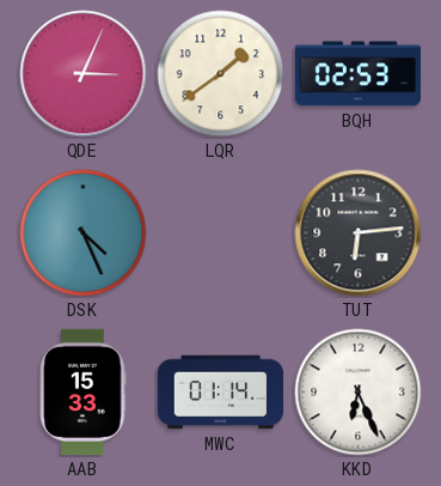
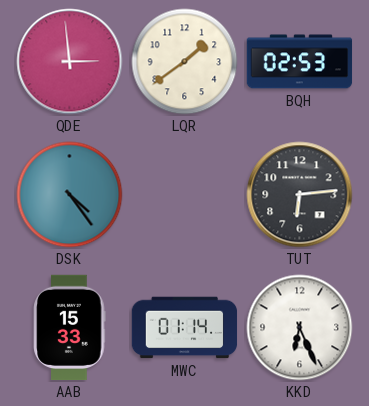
QDE: 3:04 -> 2:59 (70, 62)
DSK: 4:26 -> 4:24 (70, 195)
